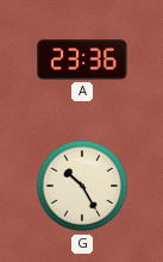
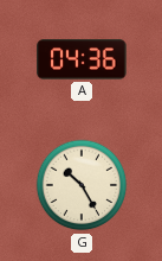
A: 23:36 -> 04:36 (82, 59)
